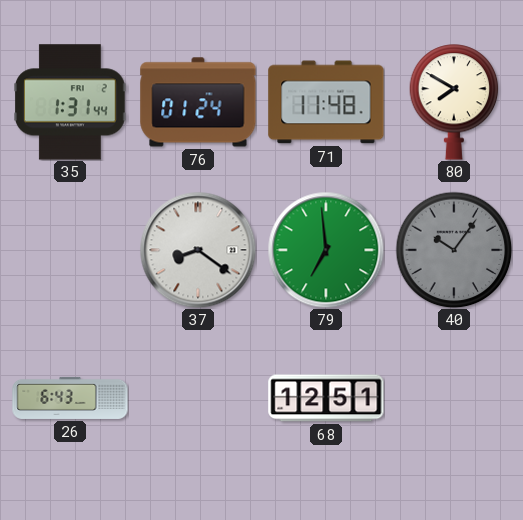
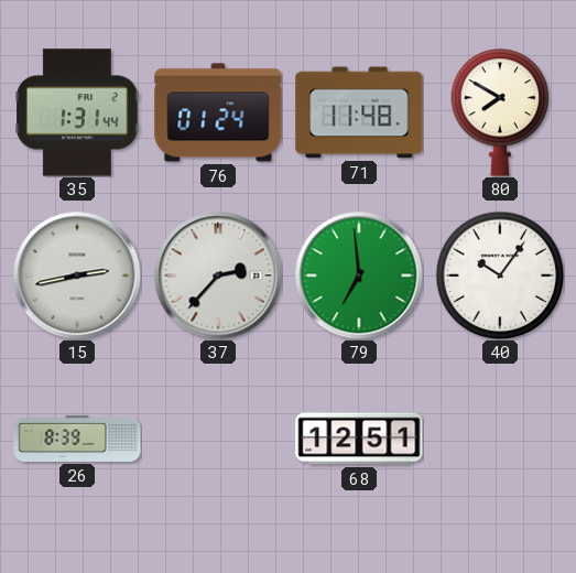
15: none -> 2:43 (77, 275)
37: 8:21 -> 2:37 (218, 275)
40 dial: grey -> white (500, 275)
26: 6:43 -> 8:39 (77, 439)
